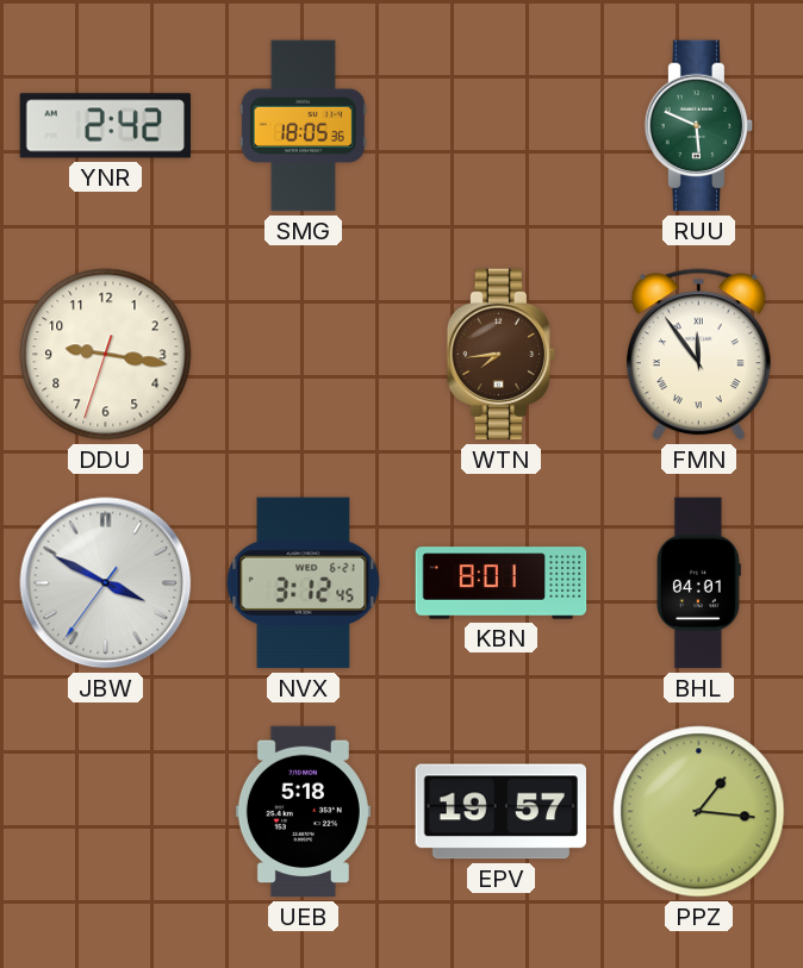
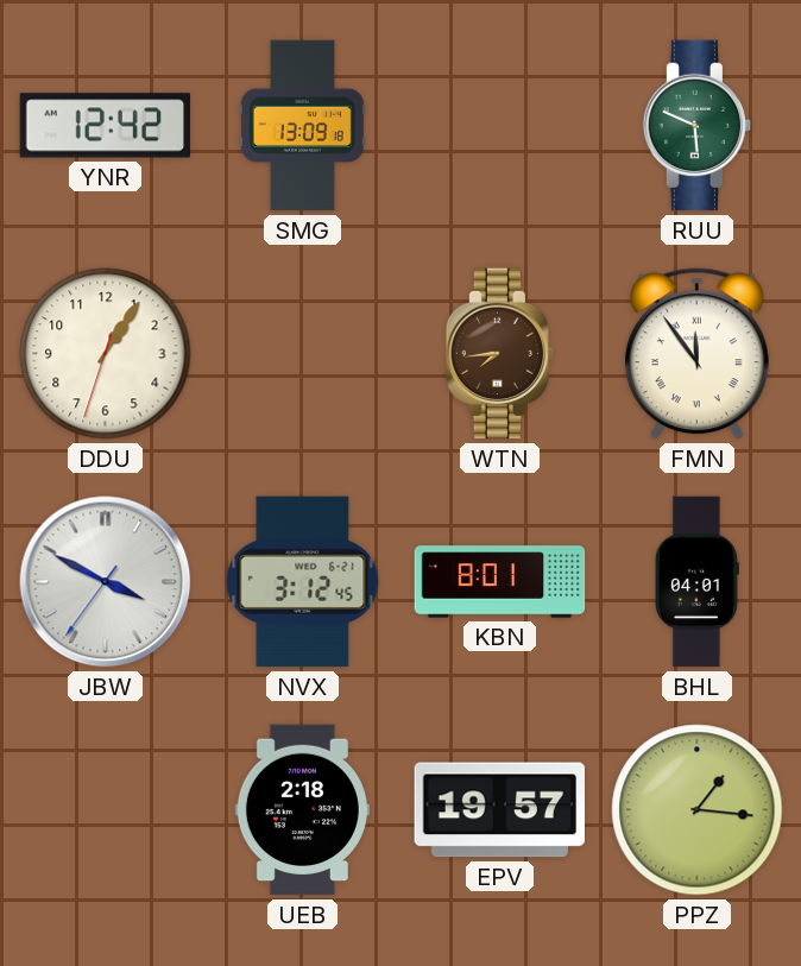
YNR: 2:42 -> 12:42 (106, 126)
SMG: 18:05 -> 13:09 (302, 126)
DDU: 9:16 -> 1:05 (106, 354)
UEB: 5:18 -> 2:18 (302, 810)
